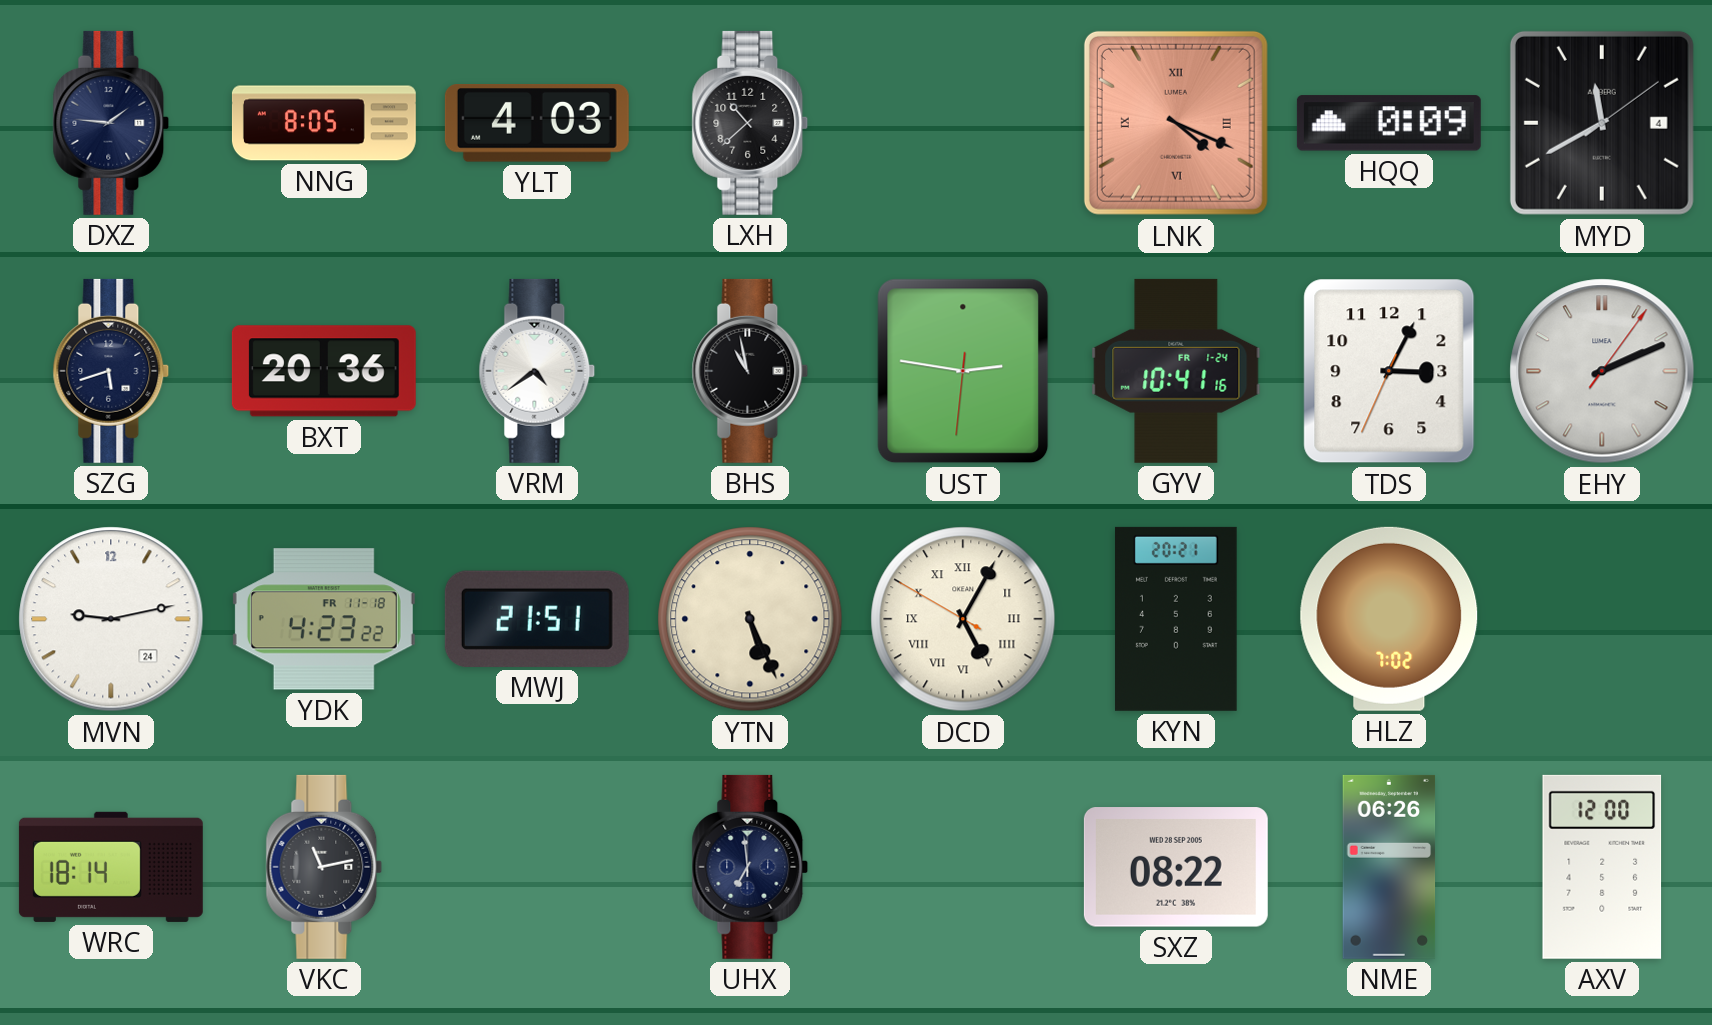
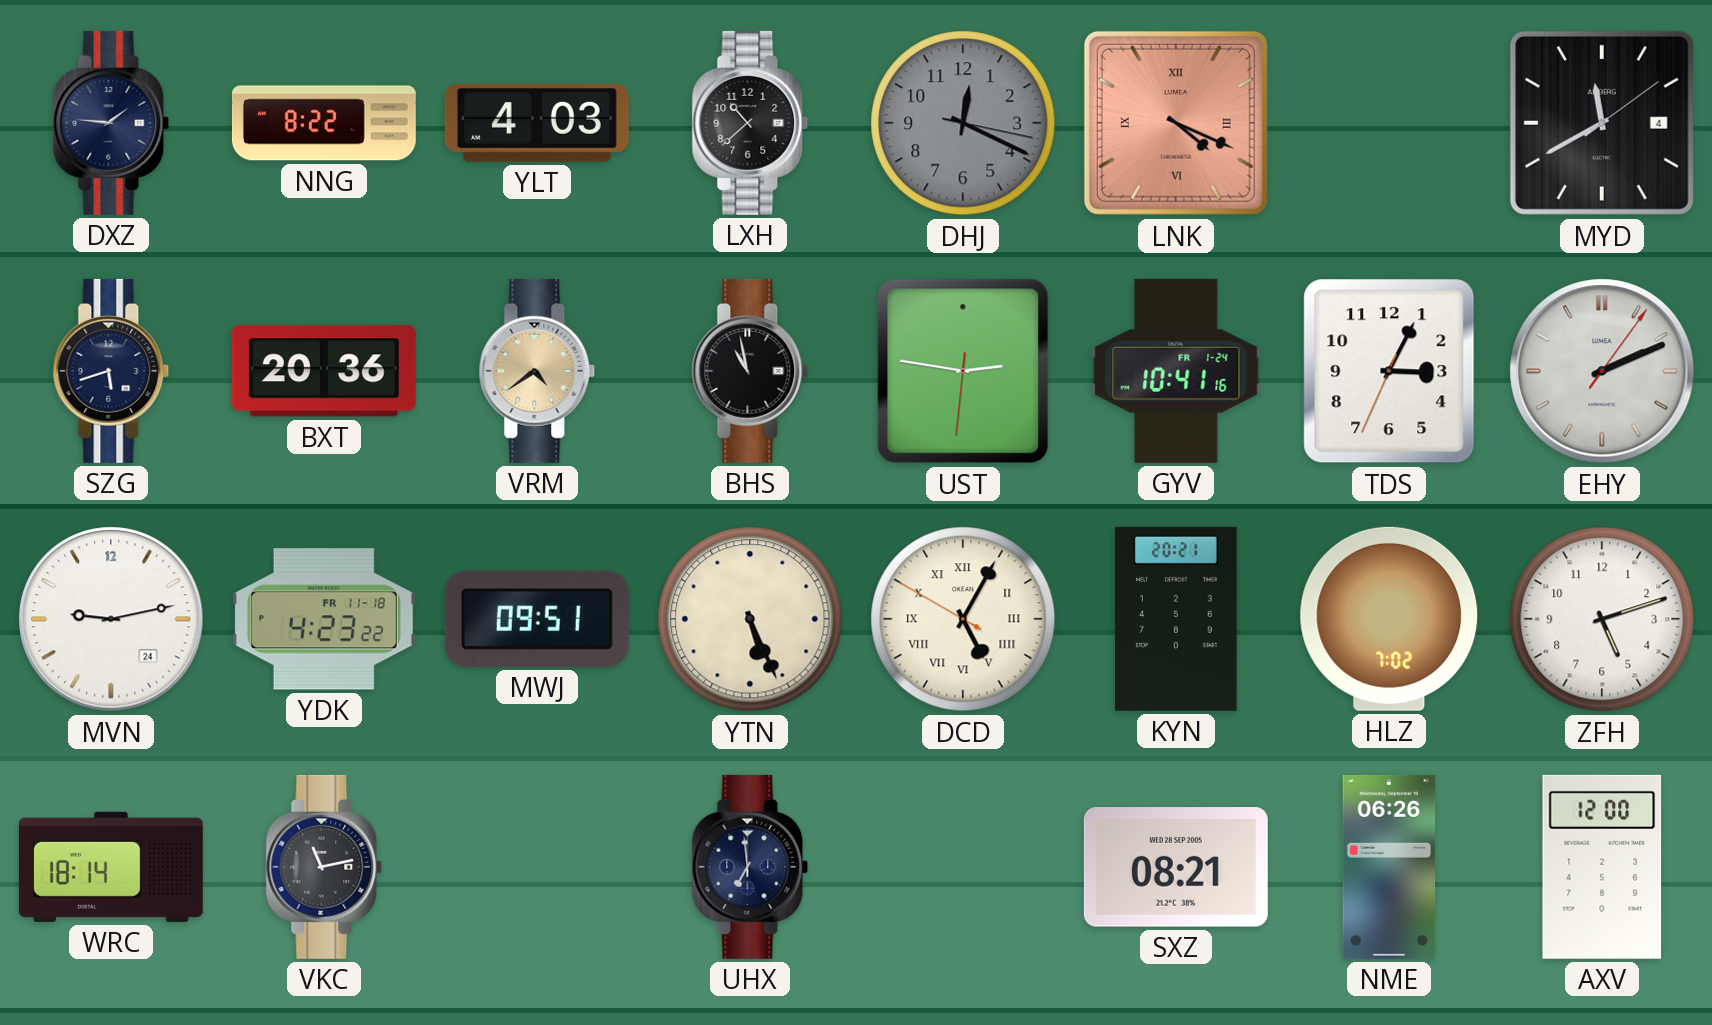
NNG: 8:05 -> 8:22 (324, 123)
DHJ: none -> 12:19 (963, 123)
HQQ: 0:09 -> none (1389, 123)
VRM dial: white -> champagne (537, 371)
MWJ: 21:51 -> 09:51 (537, 619)
ZFH: none -> 5:12 (1602, 619)
SXZ: 08:22 -> 08:21 (1176, 867)
